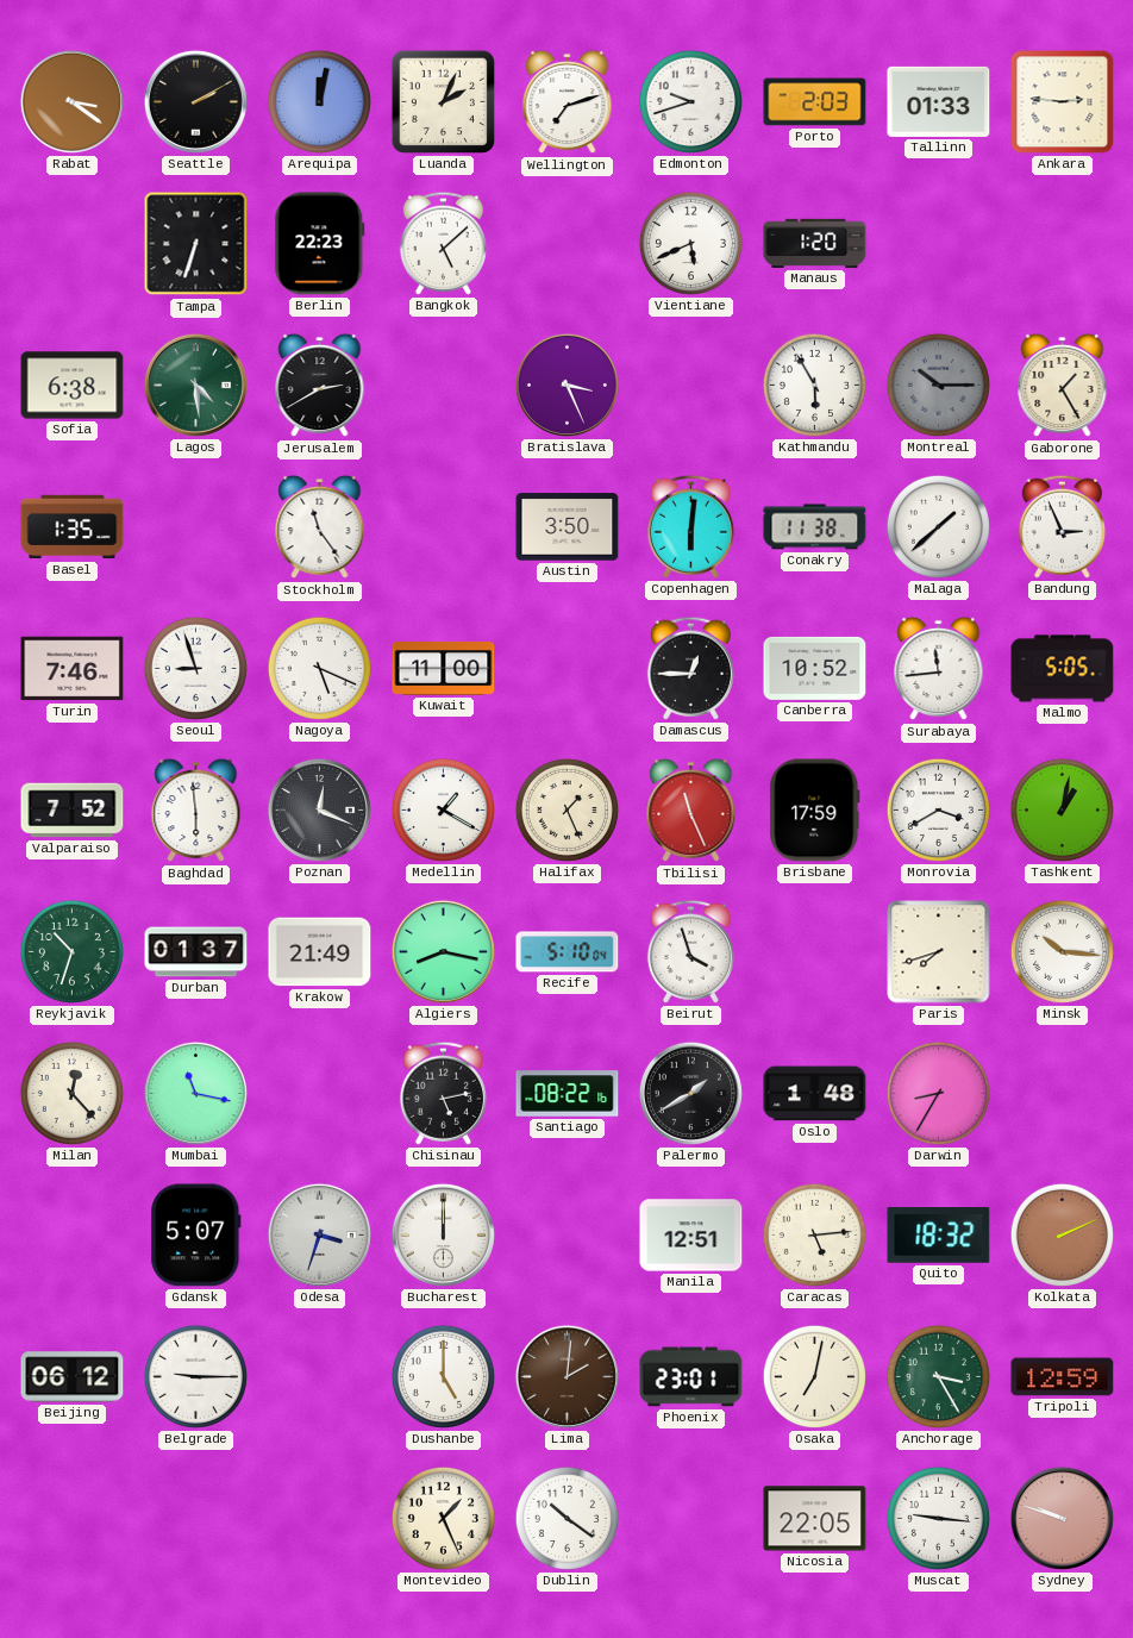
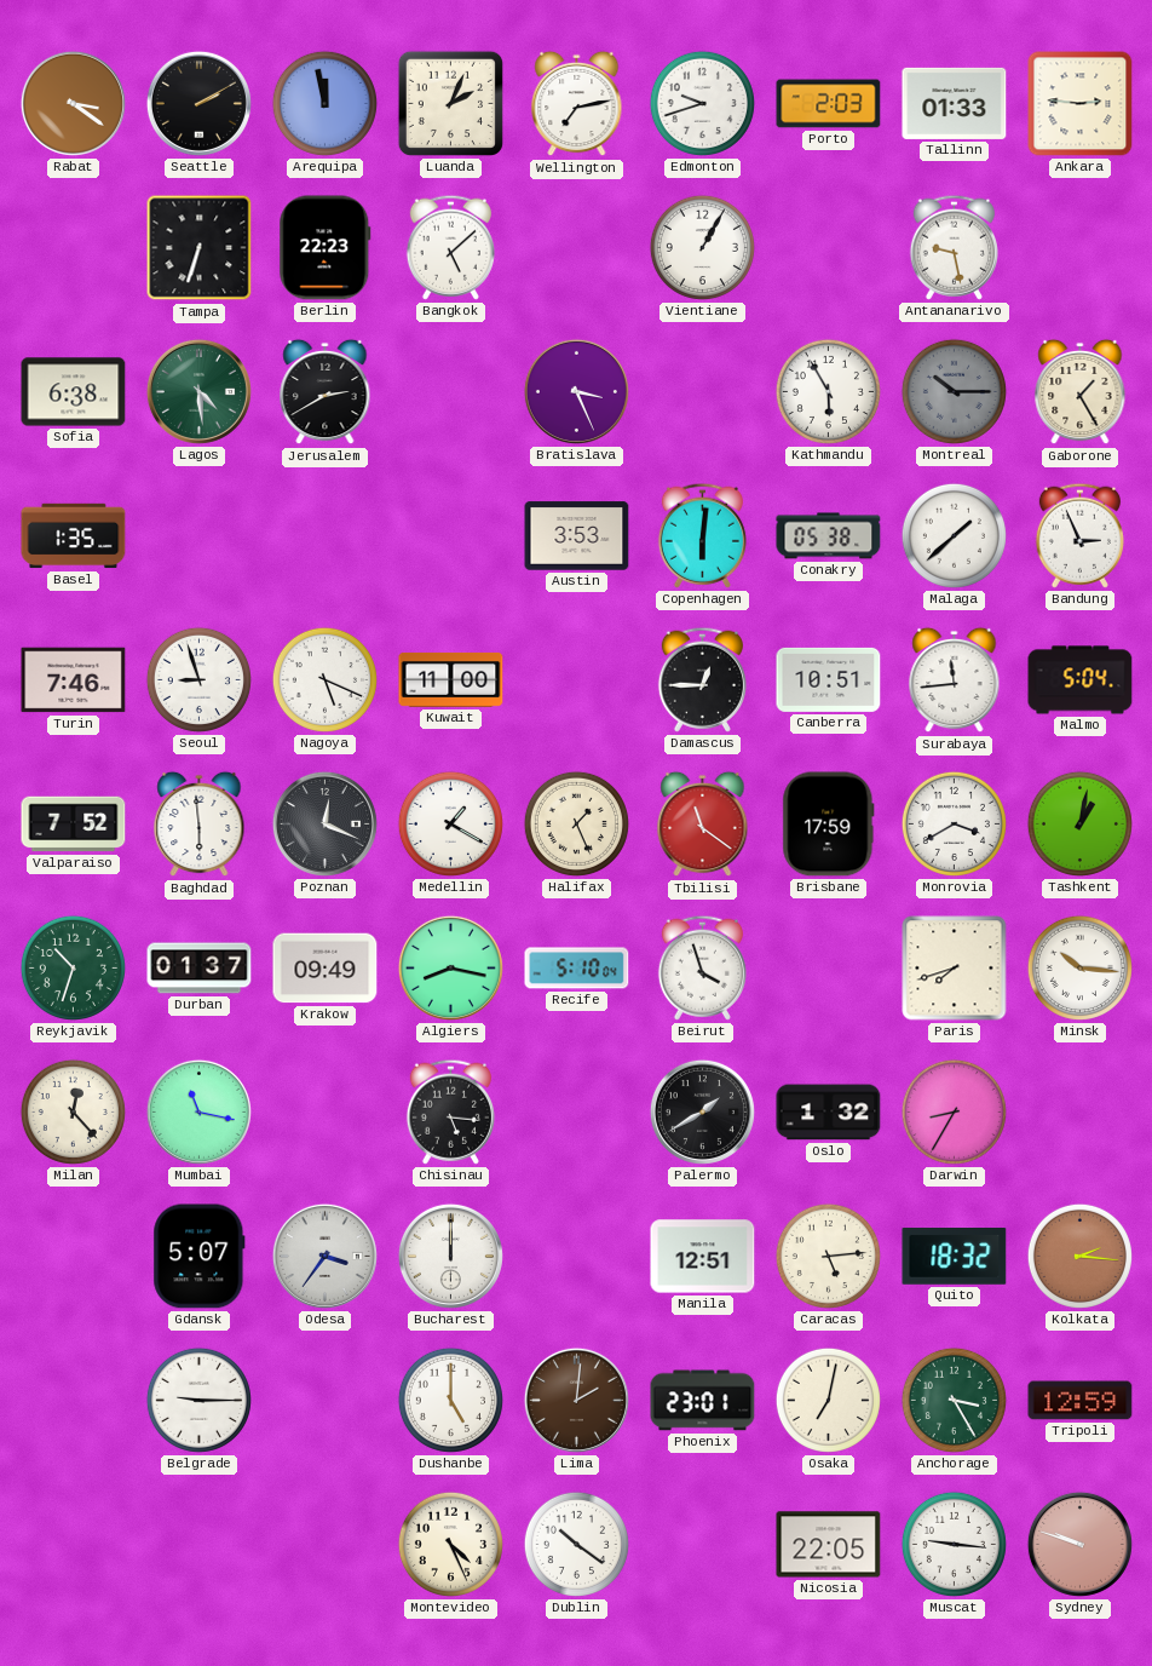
Arequipa: 12:02 -> 11:58 (324, 103)
Wellington: 7:12 -> 7:13 (577, 104)
Vientiane: 5:41 -> 1:05 (702, 247)
Manaus: 1:20 -> none (815, 243)
Antananarivo: none -> 9:28 (954, 247)
Stockholm: 11:24 -> none (320, 527)
Austin: 3:50 -> 3:53 (577, 536)
Conakry: 11:38 -> 05:38 (829, 536)
Canberra: 10:52 -> 10:51 (829, 679)
Malmo: 5:05 -> 5:04 (1081, 680)
Tbilisi: 11:26 -> 11:21 (703, 825)
Krakow: 21:49 -> 09:49 (326, 969)
Chisinau: 5:13 -> 5:16 (450, 1111)
Santiago: 08:22 -> none (568, 1094)
Oslo: 1:48 -> 1:32 (829, 1113)
Odesa: 3:33 -> 3:36 (324, 1256)
Kolkata: 2:11 -> 2:16 (1079, 1256)
Beijing: 06:12 -> none (73, 1377)
Montevideo: 1:26 -> 4:26 (450, 1544)
